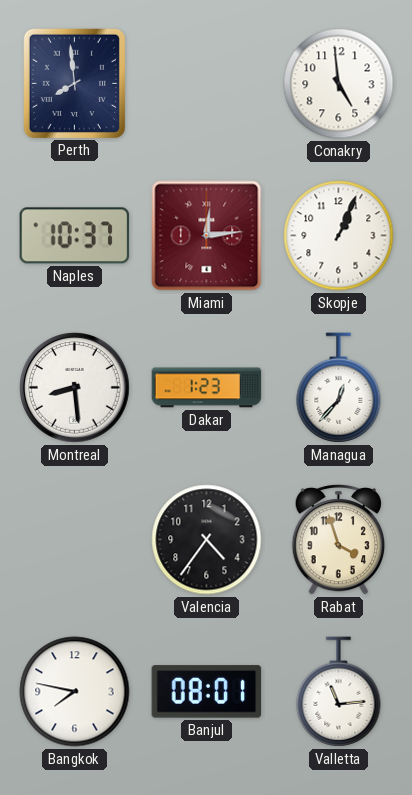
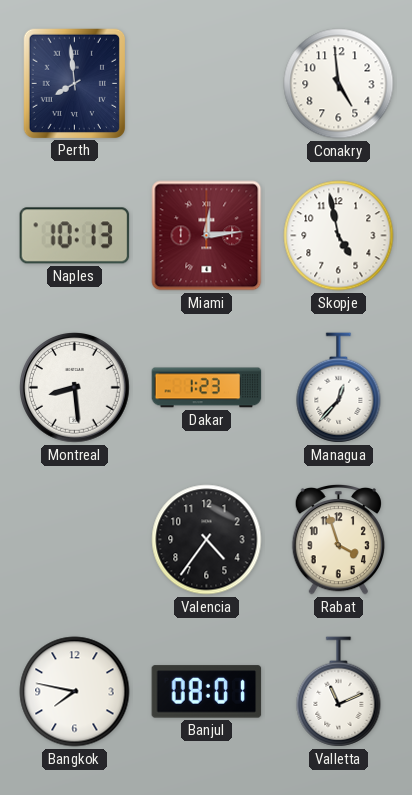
Naples: 10:37 -> 10:13 (75, 236)
Skopje: 1:04 -> 4:58 (339, 236)
Valletta: 11:14 -> 11:11 (339, 692)
